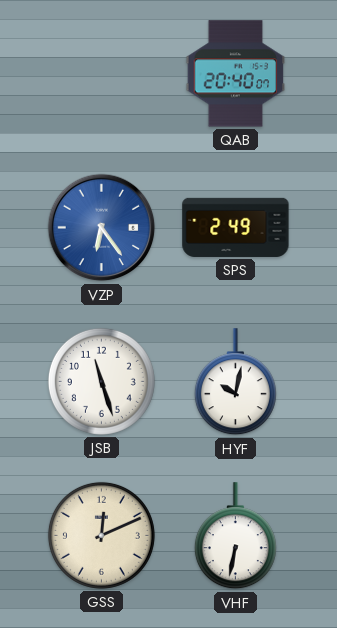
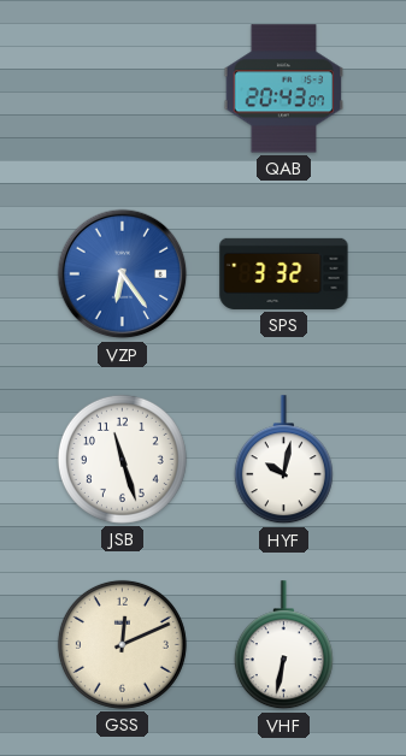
QAB: 20:40 -> 20:43 (284, 89)
SPS: 2:49 -> 3:32 (284, 273)
